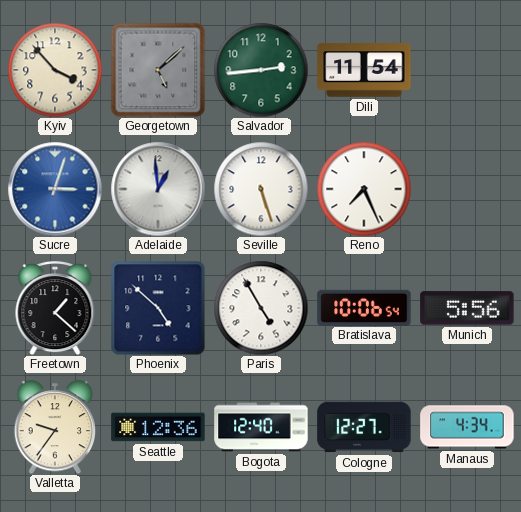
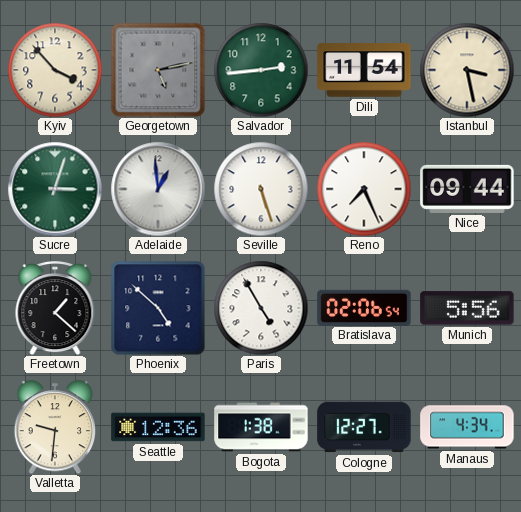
Georgetown: 5:08 -> 5:13 (158, 70)
Istanbul: none -> 3:28 (467, 70)
Sucre dial: blue -> green (55, 189)
Nice: none -> 09:44 (467, 189)
Bratislava: 10:06 -> 02:06 (364, 307)
Valletta: 9:36 -> 9:31 (55, 427)
Bogota: 12:40 -> 1:38 (261, 427)
